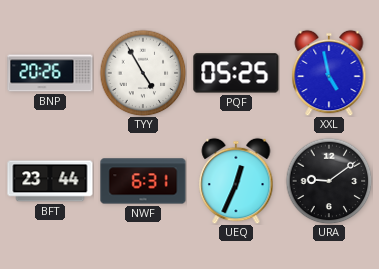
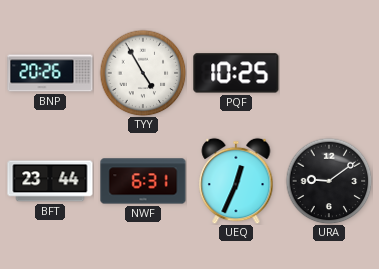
PQF: 05:25 -> 10:25 (236, 73)
XXL: 4:58 -> none (329, 73)
